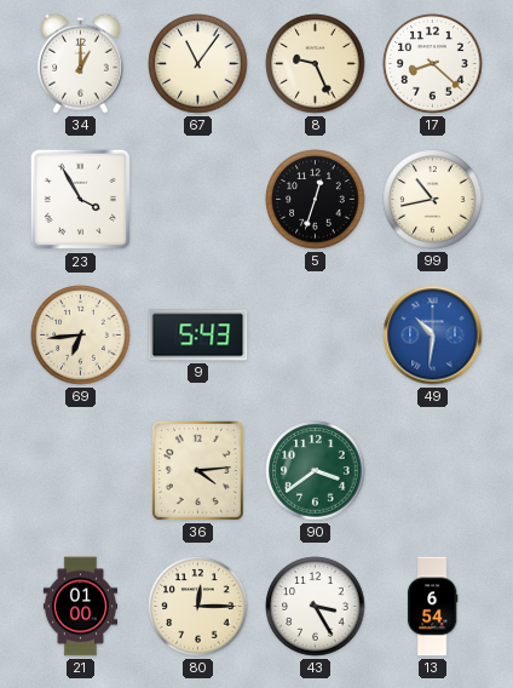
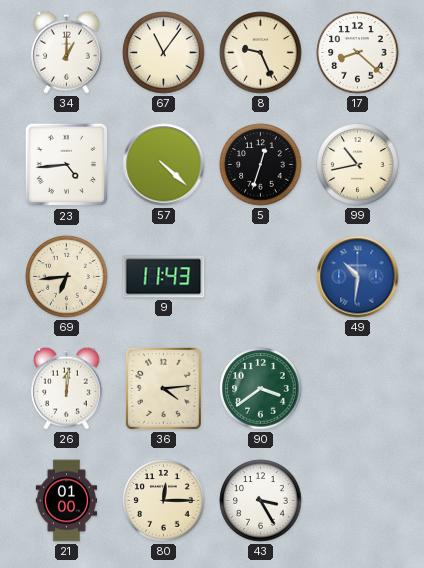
23: 3:55 -> 4:44 (67, 165)
57: none -> 4:22 (164, 165)
9: 5:43 -> 11:43 (164, 277)
26: none -> 12:01 (66, 388)
13: 6:54 -> none (432, 607)
